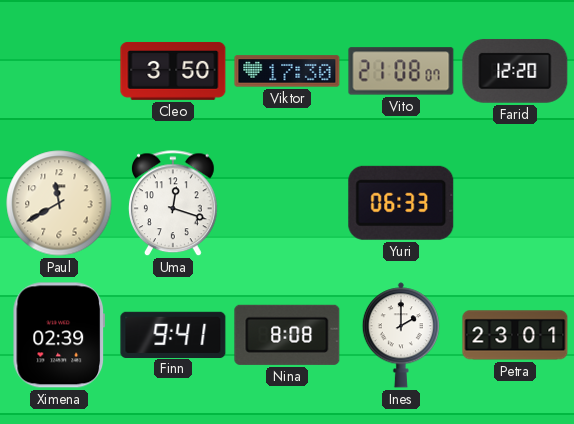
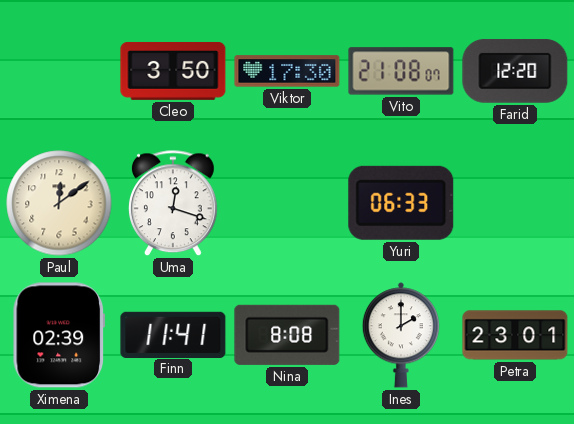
Paul: 11:40 -> 12:09 (59, 203)
Finn: 9:41 -> 11:41 (173, 334)
